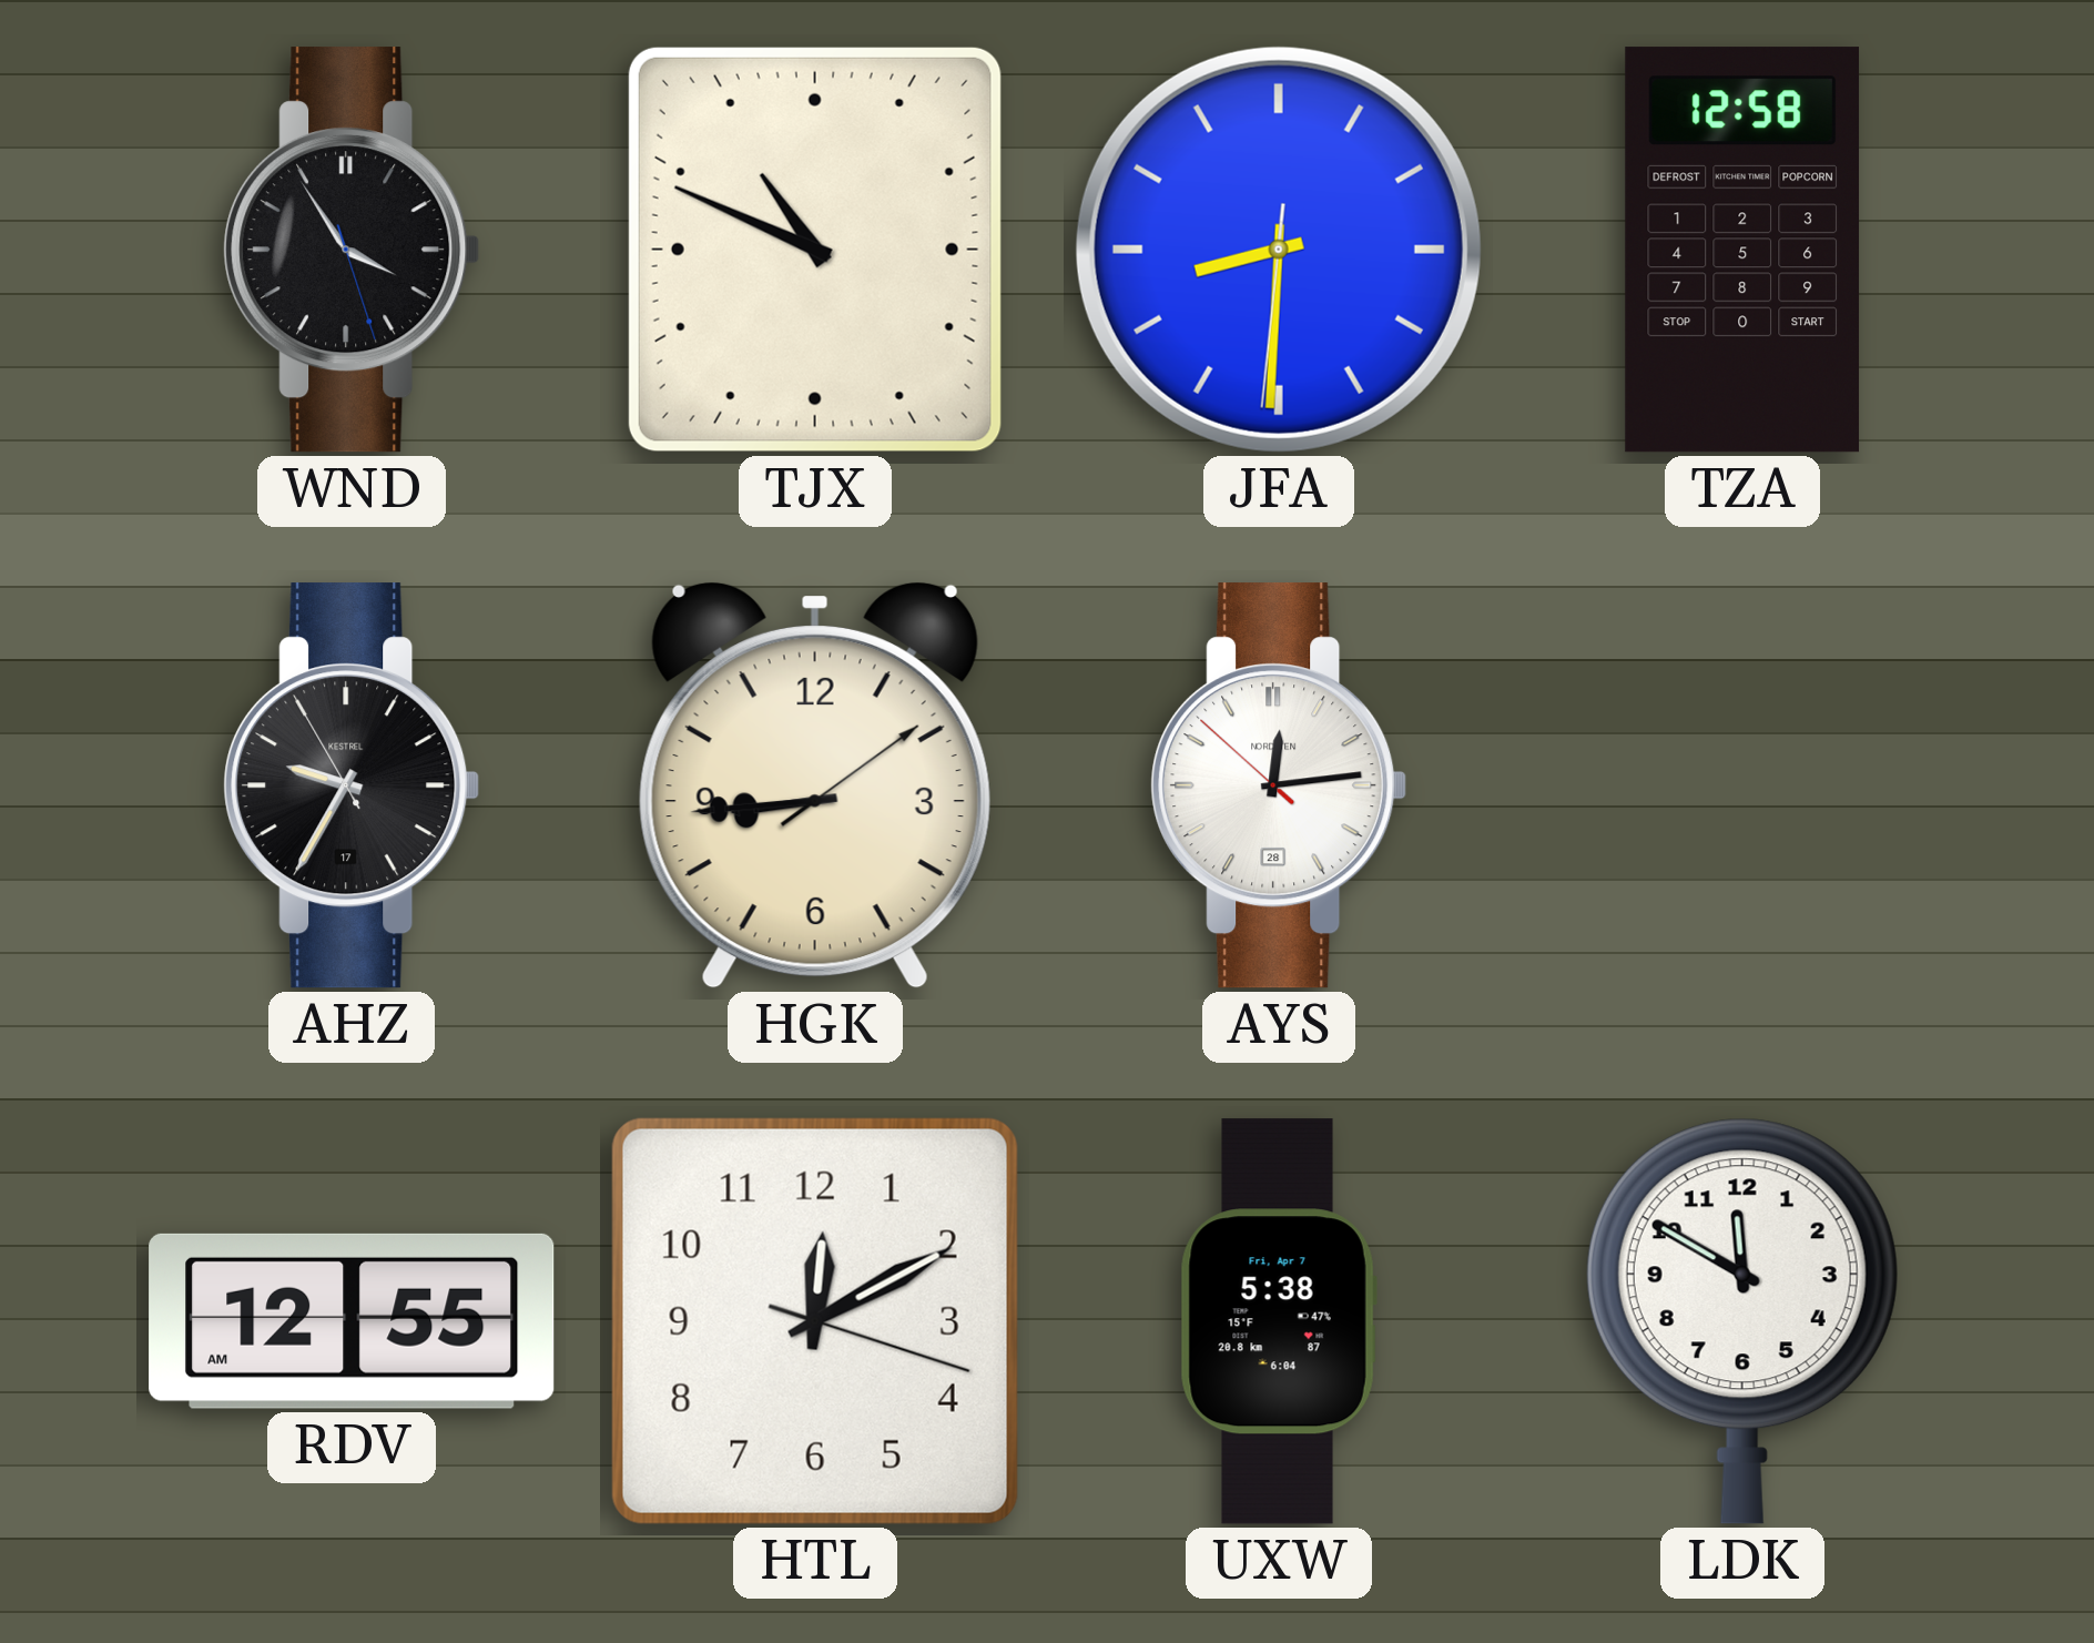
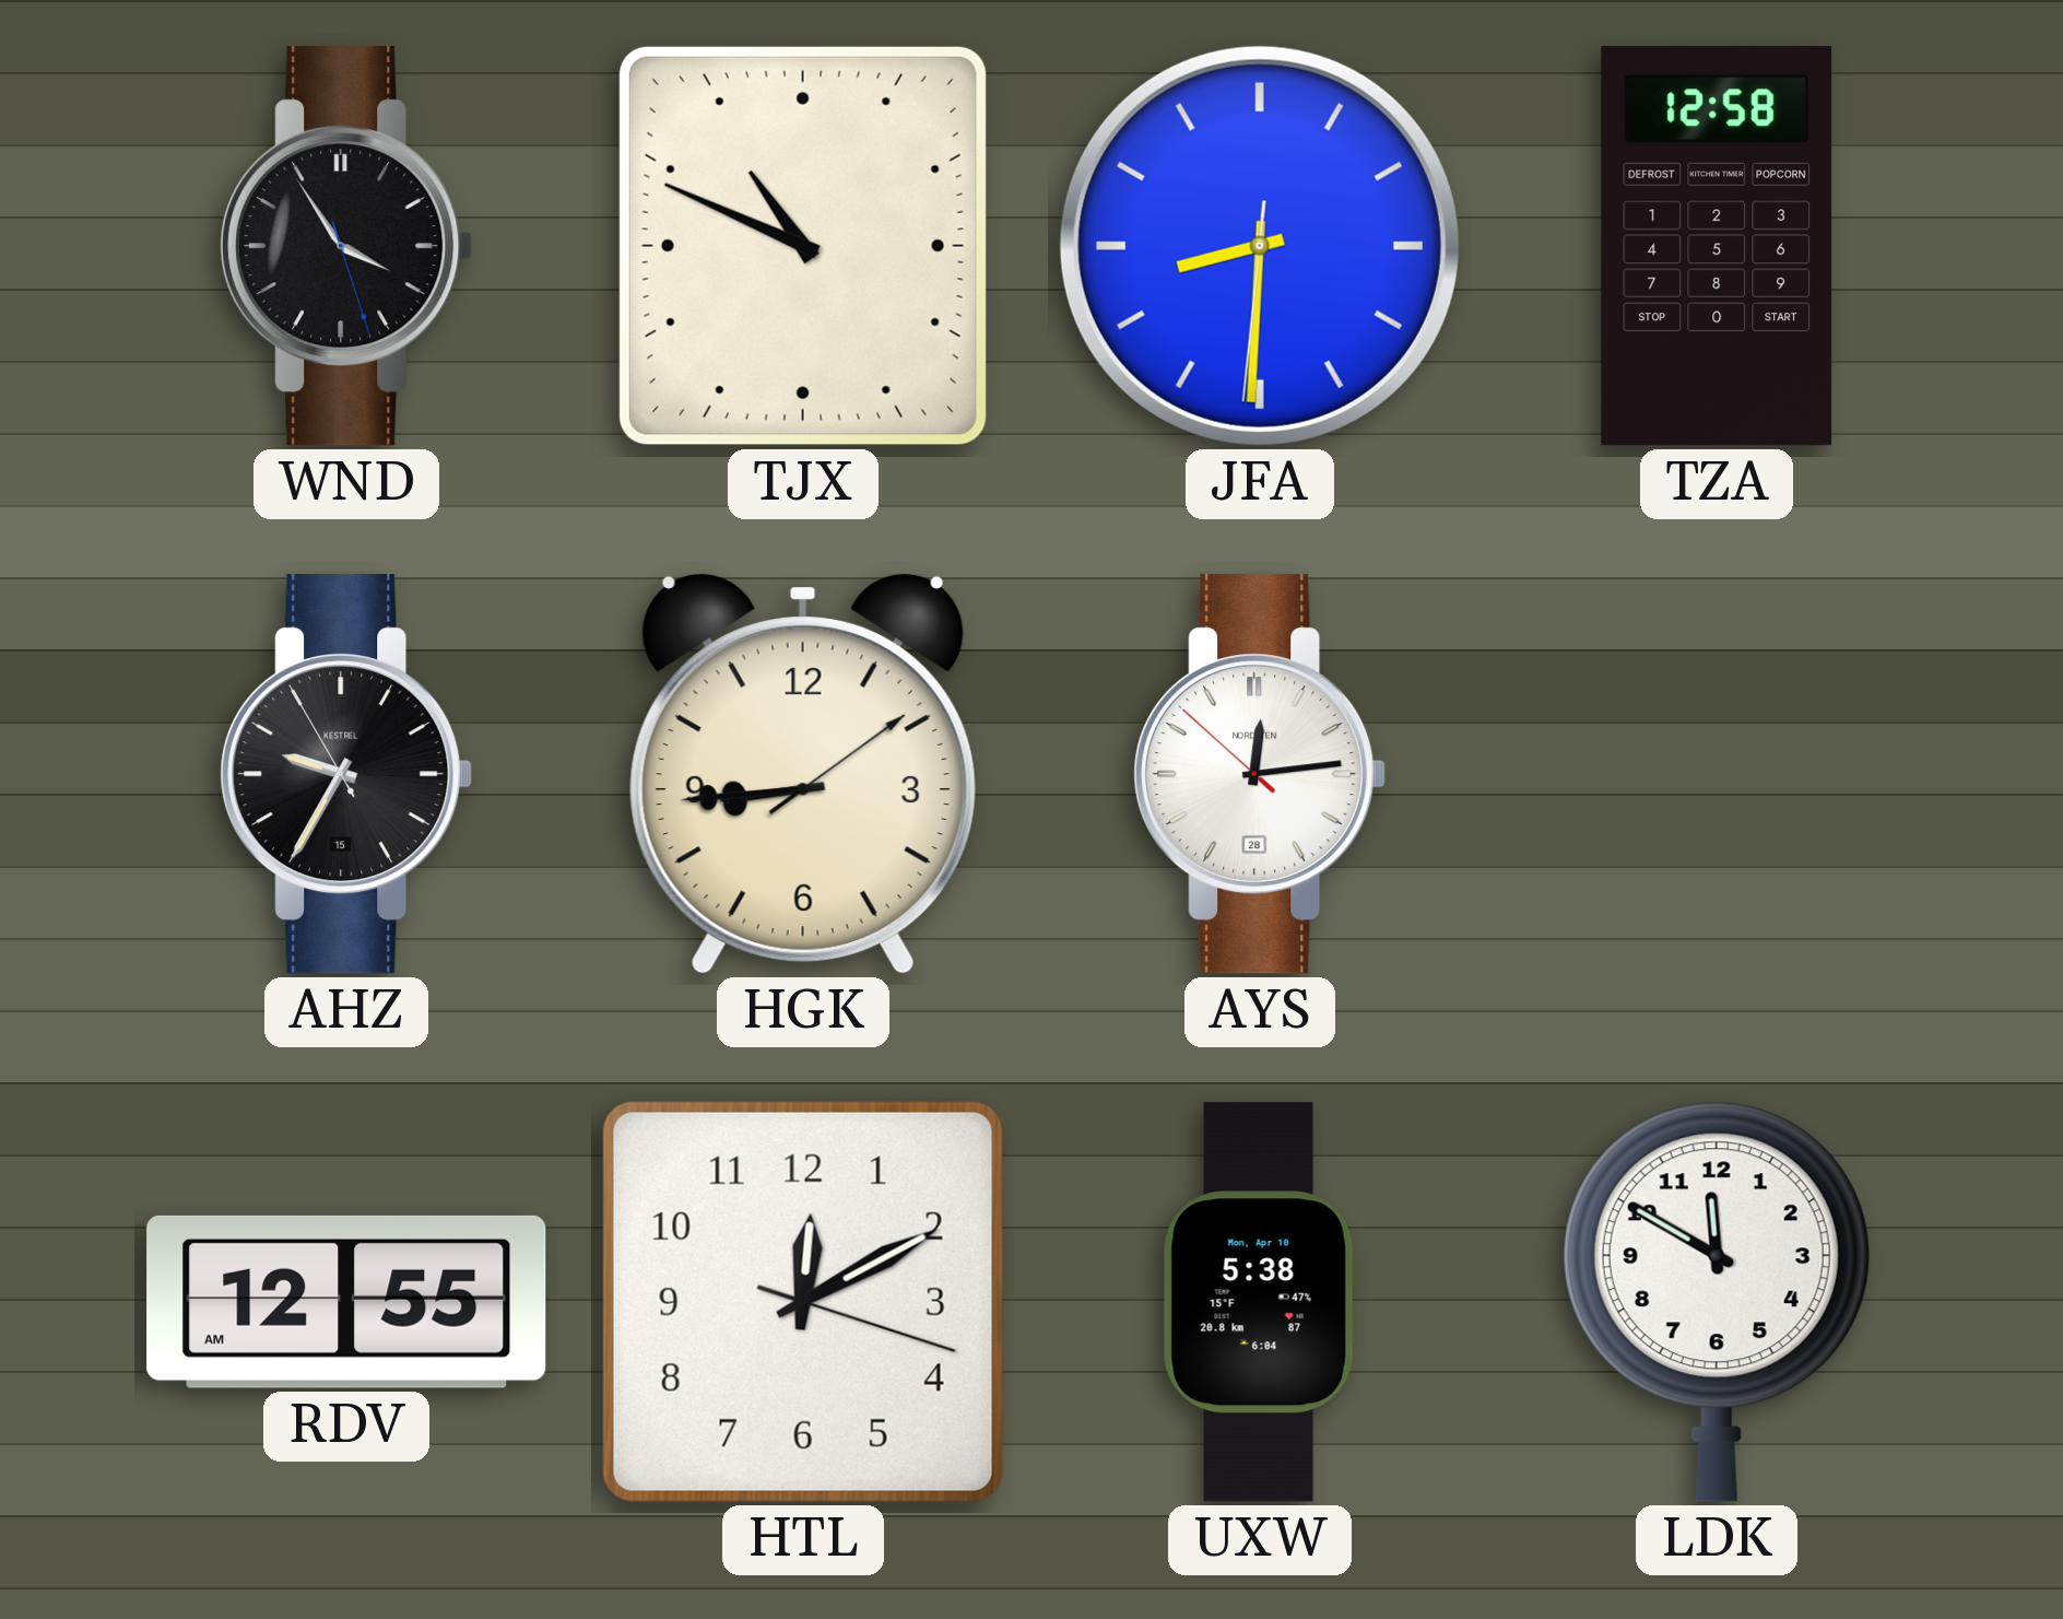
AHZ date: 17 -> 15 (346, 774)
UXW date: Fri, Apr 7 -> Mon, Apr 10 (1260, 1302)
